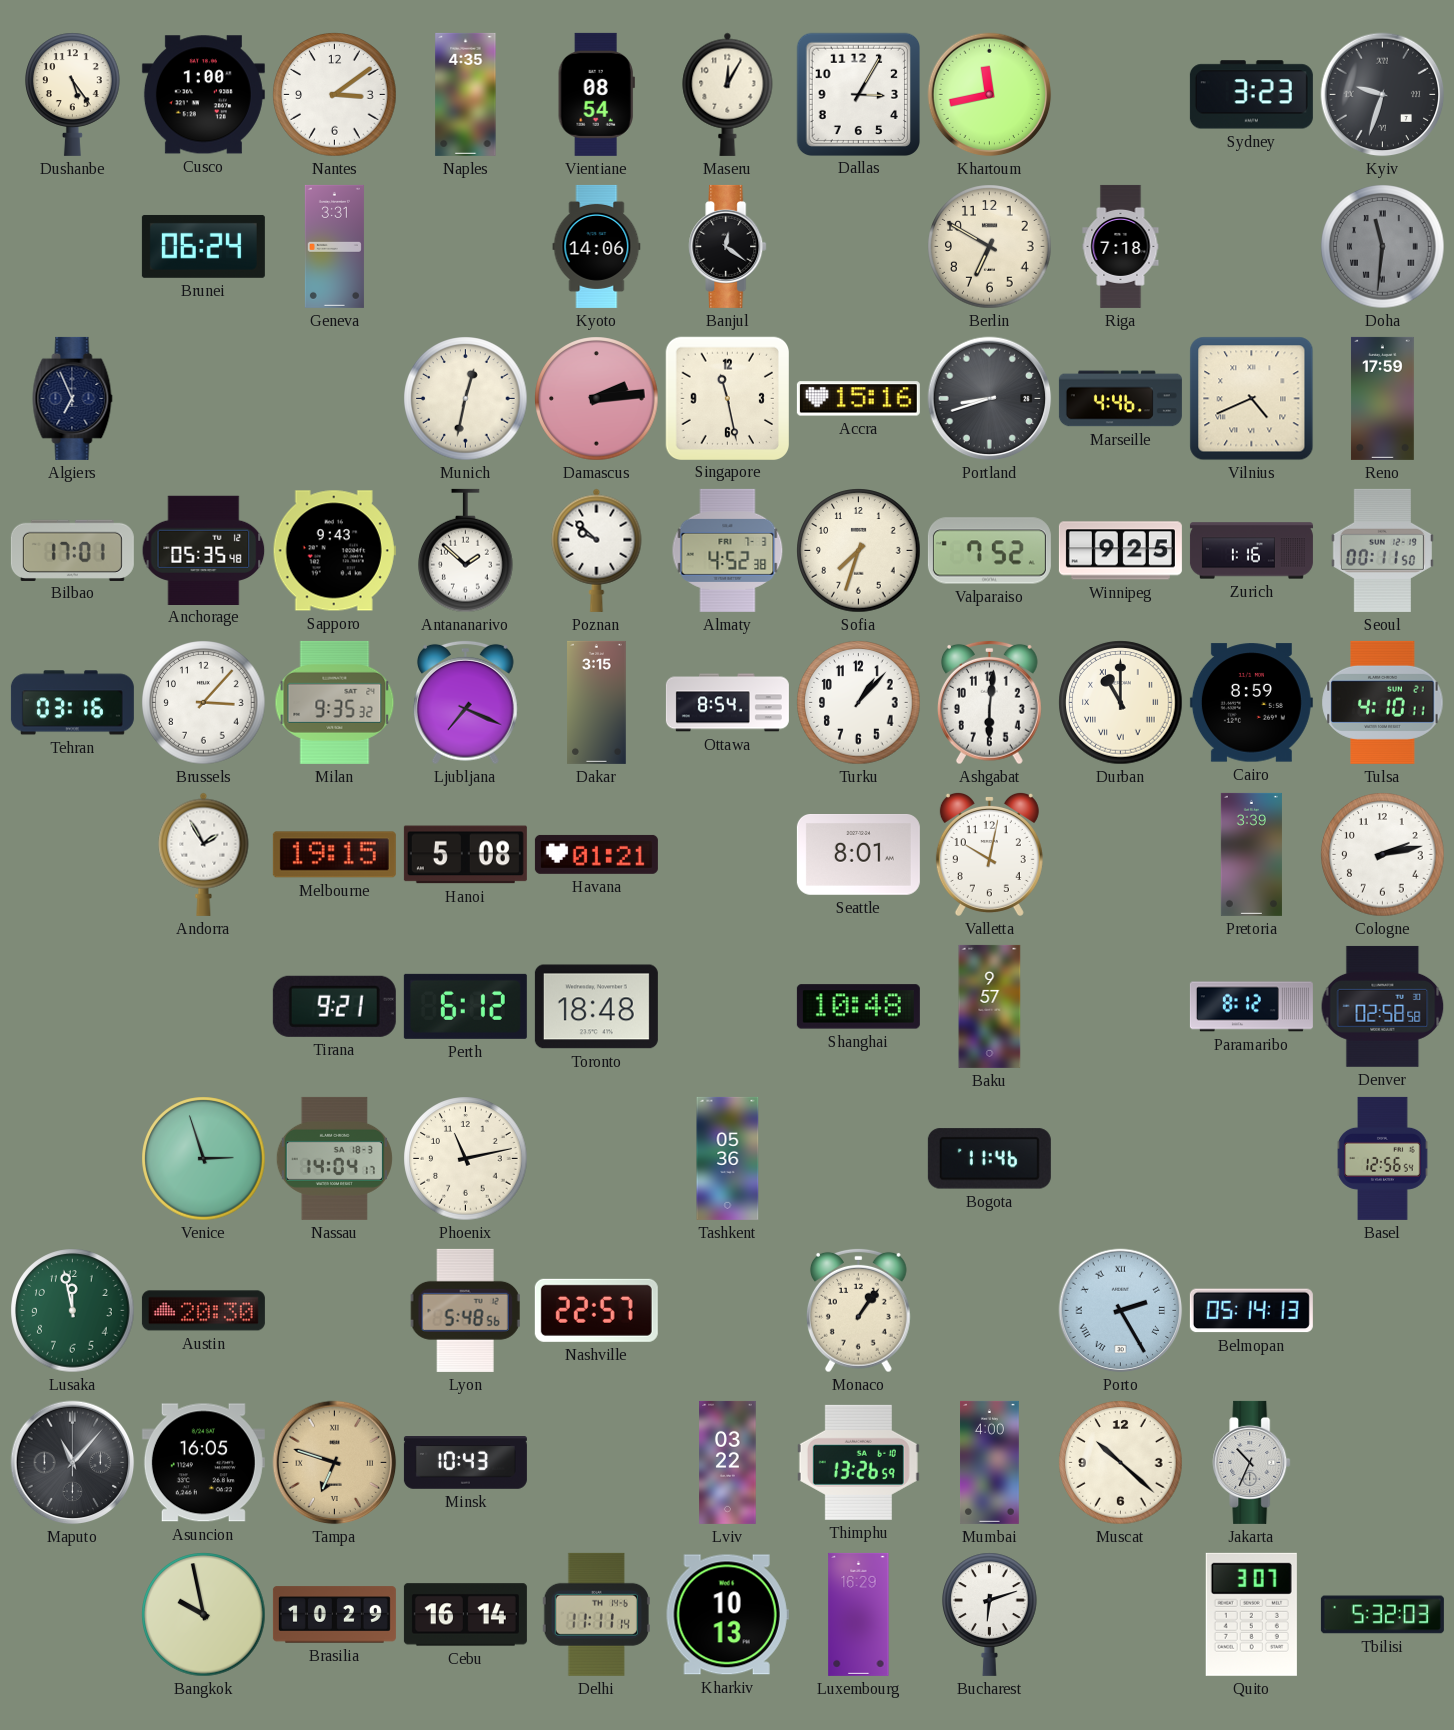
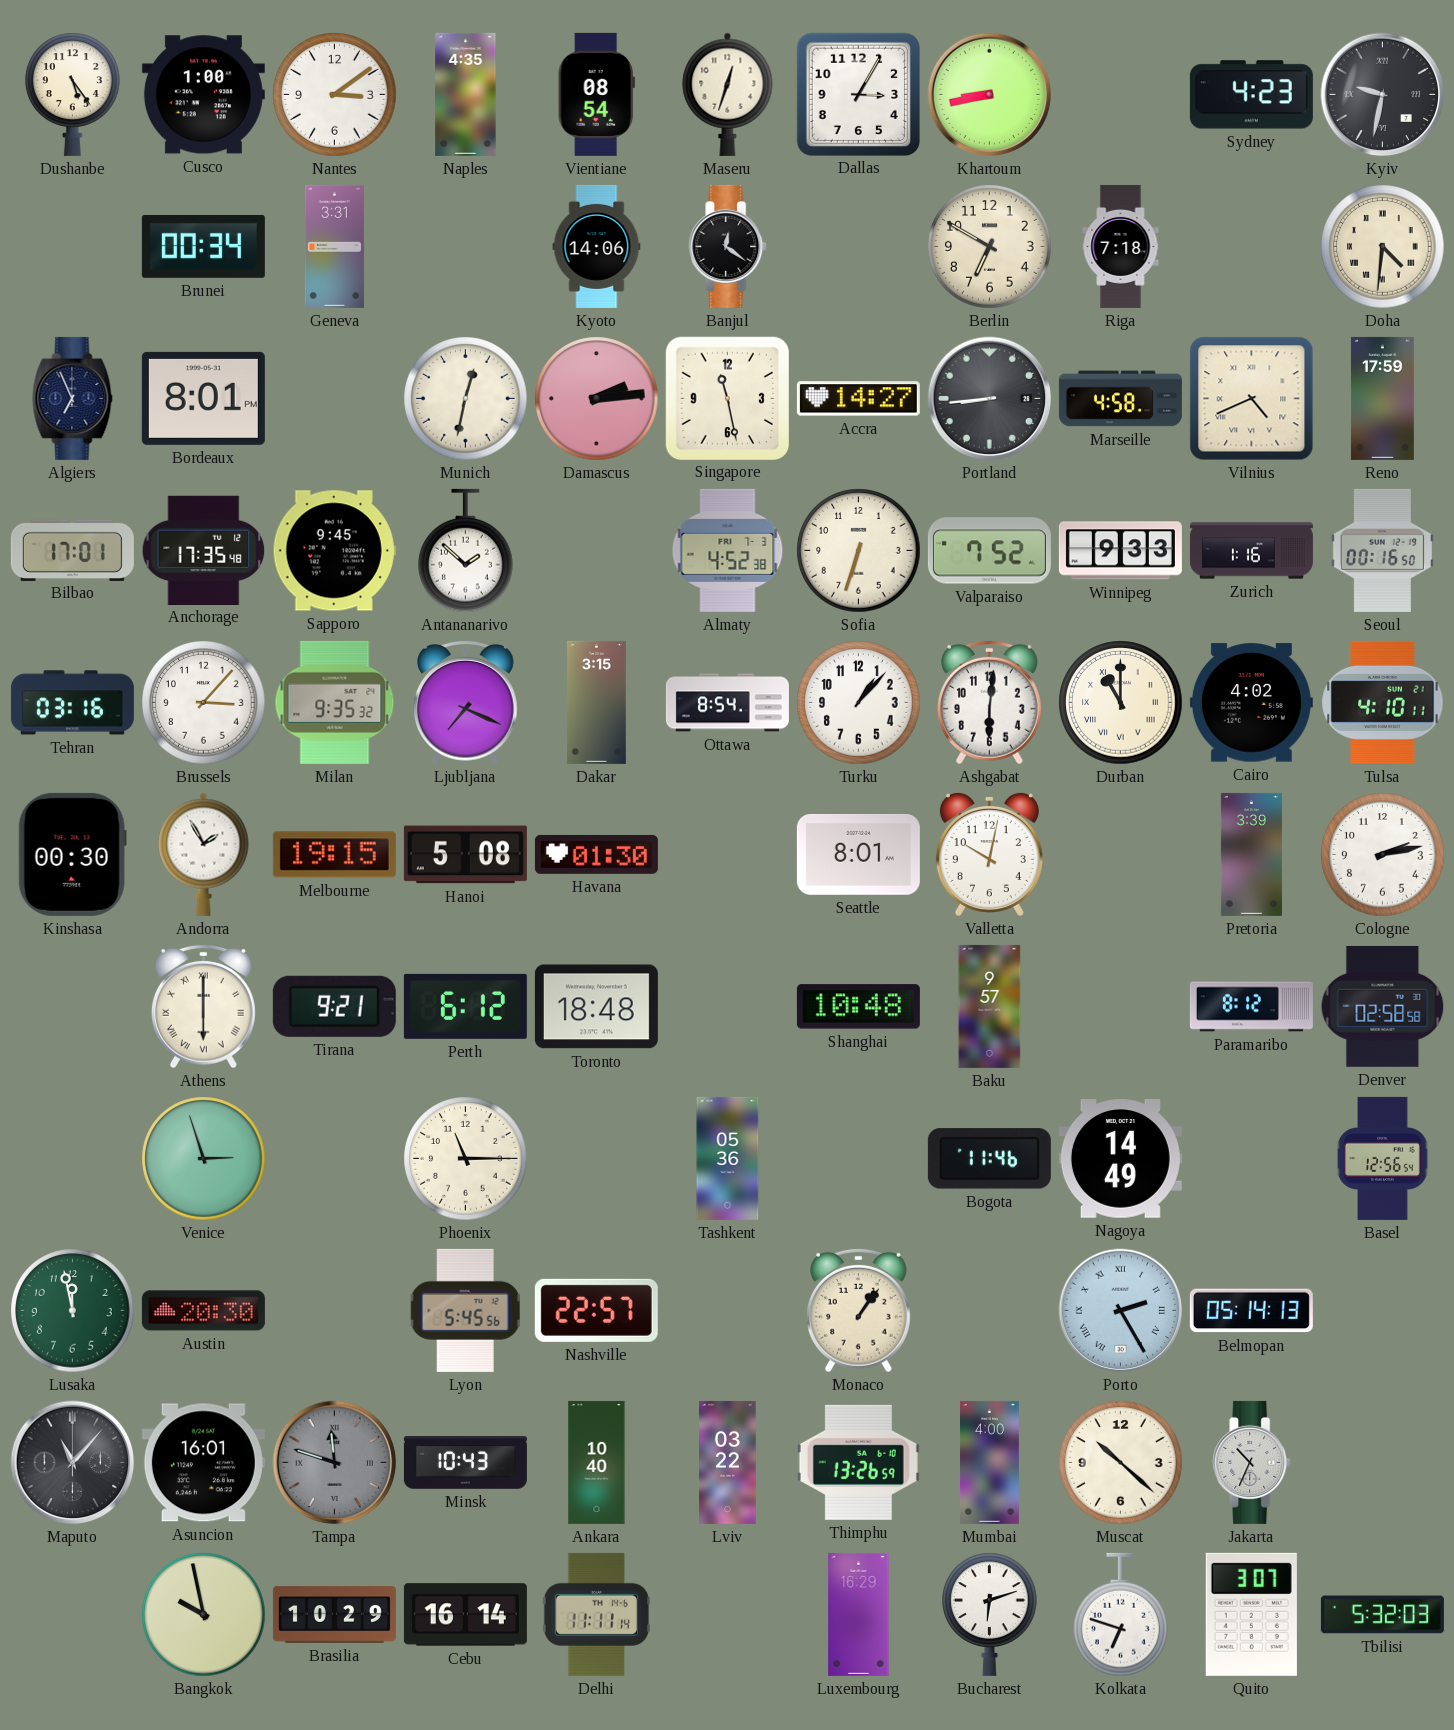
Maseru: 12:05 -> 12:33 (728, 94)
Khartoum: 11:43 -> 8:43 (990, 95)
Sydney: 3:23 -> 4:23 (1251, 95)
Kyiv: 9:33 -> 9:32 (1383, 95)
Brunei: 06:24 -> 00:34 (203, 246)
Doha: 11:31 -> 4:31 (1383, 247)
Doha dial: grey -> cream (1383, 247)
Bordeaux: none -> 8:01 (203, 398)
Accra: 15:16 -> 14:27 (858, 399)
Portland: 8:42 -> 8:44 (990, 399)
Marseille: 4:46 -> 4:58 (1120, 399)
Anchorage: 05:35 -> 17:35 (204, 550)
Sapporo: 9:43 -> 9:45 (334, 551)
Poznan: 9:52 -> none (597, 550)
Sofia: 7:33 -> 6:33 (859, 551)
Winnipeg: 9:25 -> 9:33 (1120, 551)
Seoul: 00:11 -> 00:16 (1382, 550)
Cairo: 8:59 -> 4:02 (1251, 703)
Kinshasa: none -> 00:30 (72, 854)
Havana: 01:21 -> 01:30 (596, 854)
Athens: none -> 6:00 (203, 1006)
Nassau: 14:04 -> none (334, 1158)
Phoenix: 11:13 -> 11:15 (466, 1159)
Nagoya: none -> 14:49 (1120, 1159)
Lyon: 5:48 -> 5:45 (465, 1310)
Asuncion: 16:05 -> 16:01 (203, 1463)
Tampa: 6:48 -> 11:48 (335, 1463)
Tampa dial: champagne -> grey (335, 1463)
Ankara: none -> 10:40 (597, 1462)
Kharkiv: 10:13 -> none (727, 1615)
Kolkata: none -> 6:48 (1121, 1615)
